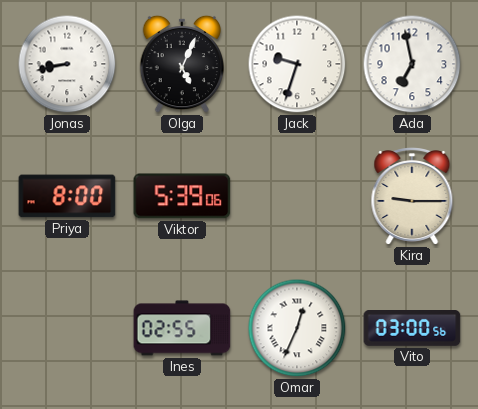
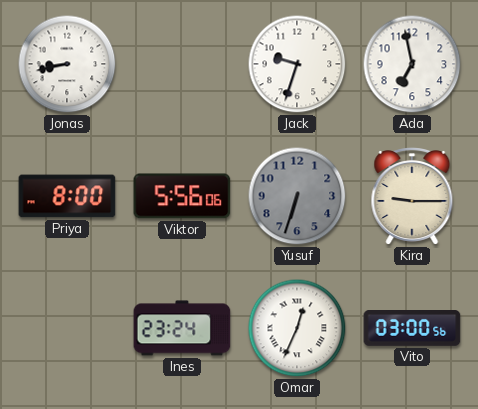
Olga: 5:04 -> none (182, 64)
Viktor: 5:39 -> 5:56 (182, 196)
Yusuf: none -> 6:33 (297, 196)
Ines: 02:55 -> 23:24 (182, 328)
